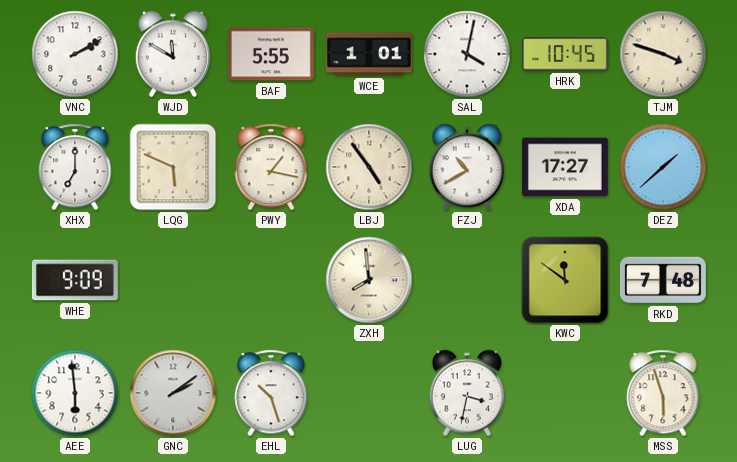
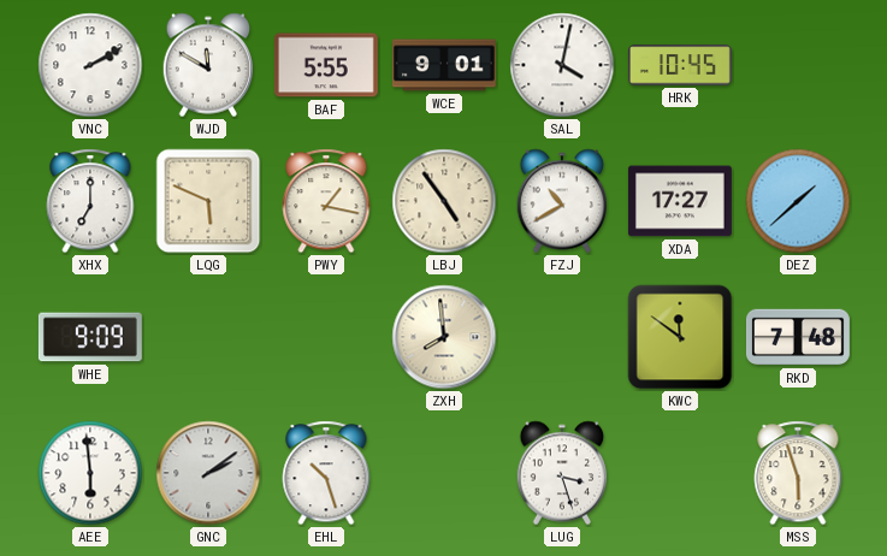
WCE: 1:01 -> 9:01 (444, 65)
TJM: 3:48 -> none (663, 54)
LUG: 3:32 -> 3:27 (562, 473)
